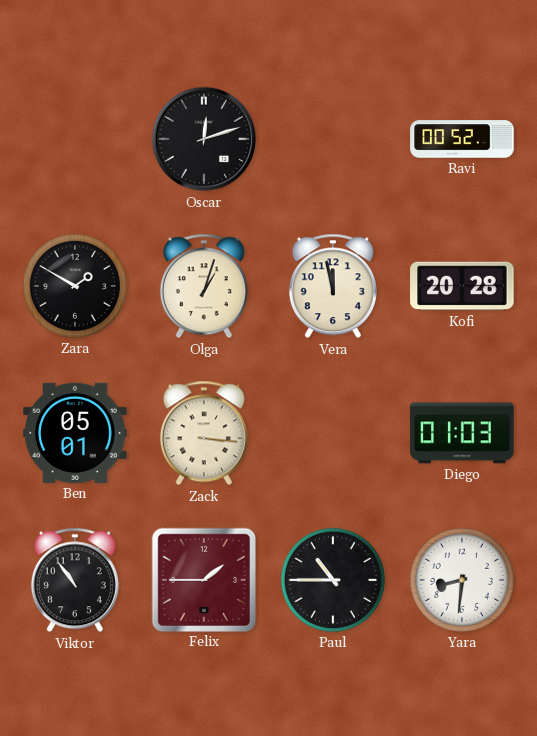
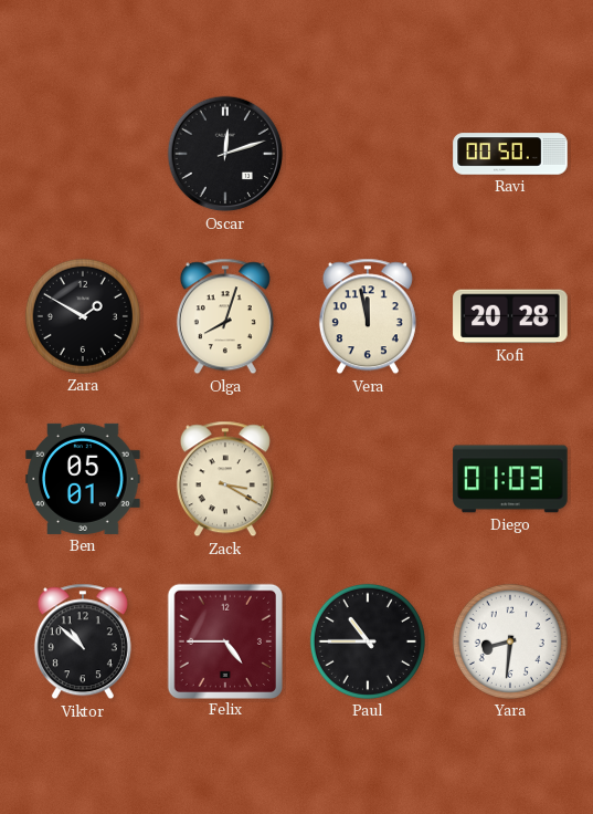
Ravi: 00:52 -> 00:50 (510, 154)
Olga: 1:03 -> 8:03 (225, 316)
Zack: 3:16 -> 3:20 (225, 479)
Viktor: 10:54 -> 10:52 (83, 641)
Felix: 1:45 -> 4:45 (224, 640)
